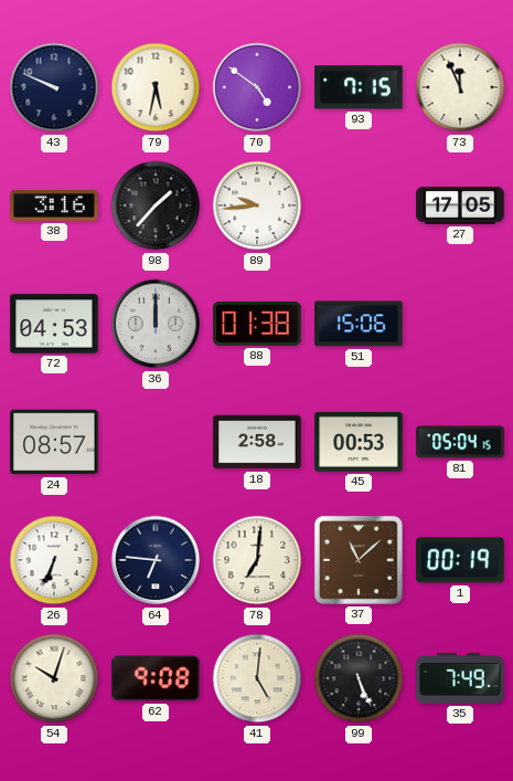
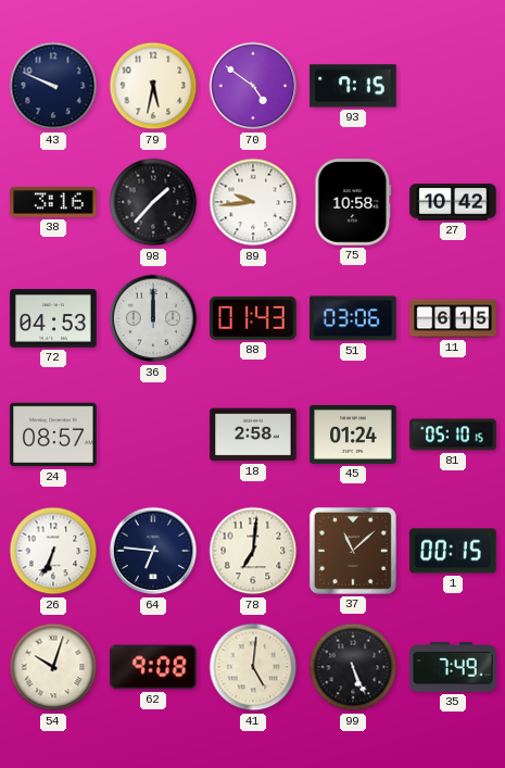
73: 11:56 -> none (460, 87)
75: none -> 10:58 (353, 202)
27: 17:05 -> 10:42 (453, 202)
88: 01:38 -> 01:43 (253, 318)
51: 15:06 -> 03:06 (353, 318)
11: none -> 6:15 (453, 318)
45: 00:53 -> 01:24 (353, 435)
81: 05:04 -> 05:10 (453, 435)
1: 00:19 -> 00:15 (453, 551)
